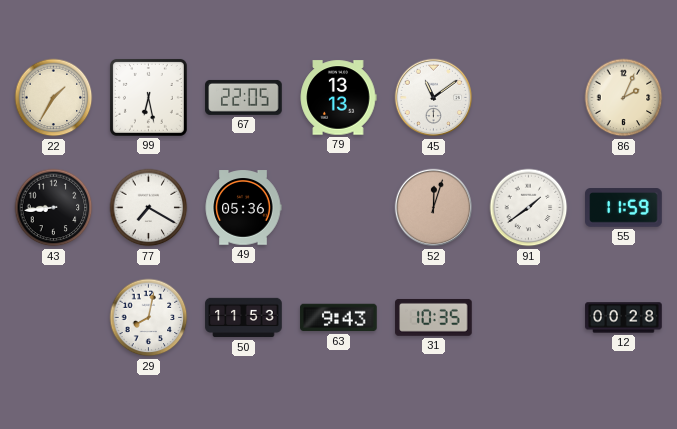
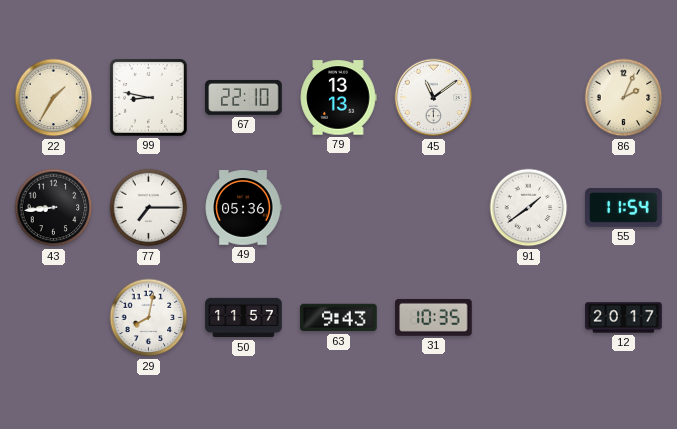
99: 6:28 -> 8:47 (148, 97)
67: 22:05 -> 22:10 (244, 97)
77: 7:20 -> 7:15 (149, 208)
52: 12:03 -> none (434, 208)
55: 11:59 -> 11:54 (624, 208)
50: 11:53 -> 11:57 (244, 318)
12: 00:28 -> 20:17 (624, 318)
